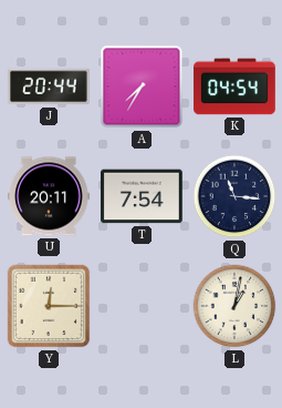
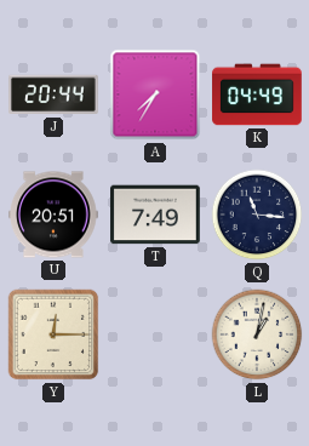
K: 04:54 -> 04:49 (257, 95)
U: 20:11 -> 20:51 (53, 215)
T: 7:54 -> 7:49 (155, 215)
